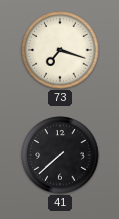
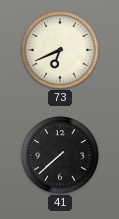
73: 7:18 -> 6:41 (60, 50)
